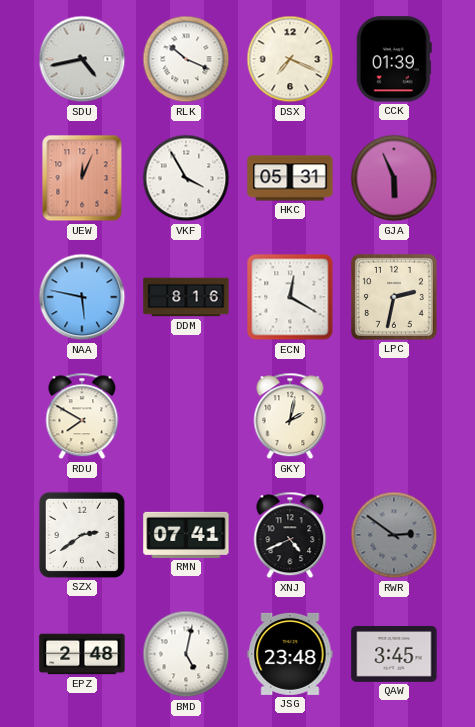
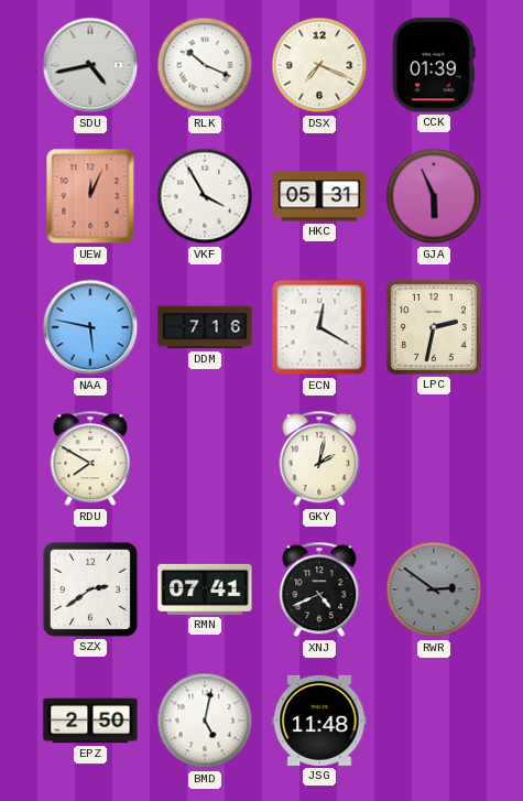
DDM: 8:16 -> 7:16 (205, 327)
EPZ: 2:48 -> 2:50 (90, 721)
JSG: 23:48 -> 11:48 (319, 721)
QAW: 3:45 -> none (394, 654)
